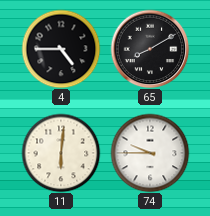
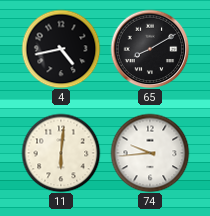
4: 4:45 -> 4:43 (61, 49)
74: 9:45 -> 9:44 (150, 153)
